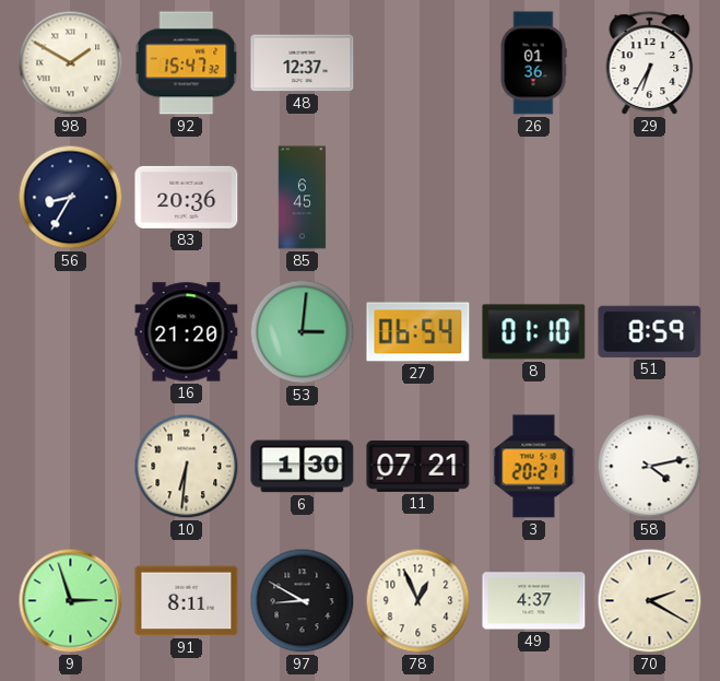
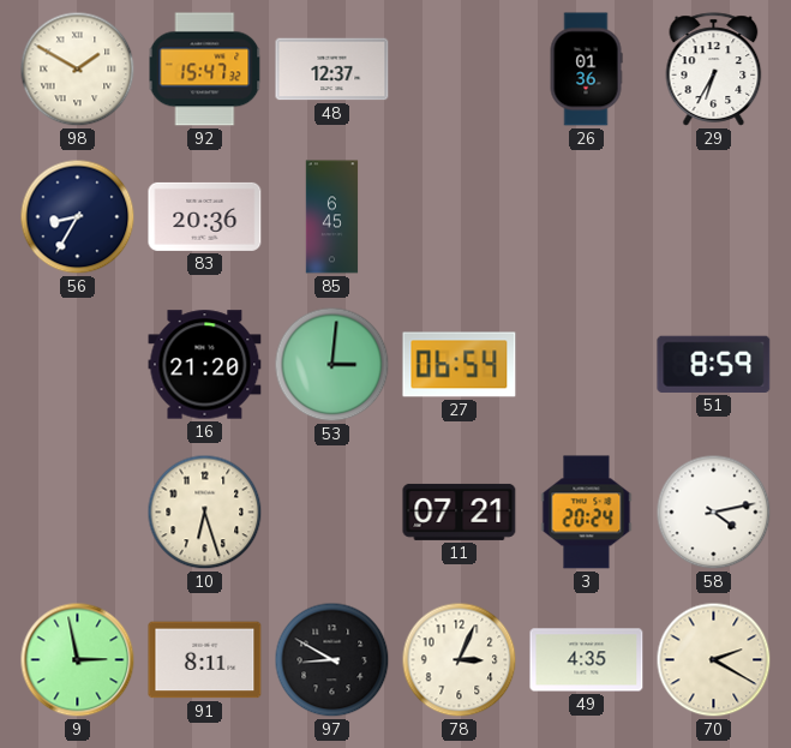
8: 01:10 -> none (534, 332)
10: 6:31 -> 6:27 (205, 513)
6: 1:30 -> none (303, 467)
3: 20:21 -> 20:24 (587, 513)
9: 2:57 -> 2:58 (78, 660)
78: 12:56 -> 3:04 (460, 660)
49: 4:37 -> 4:35 (587, 660)
